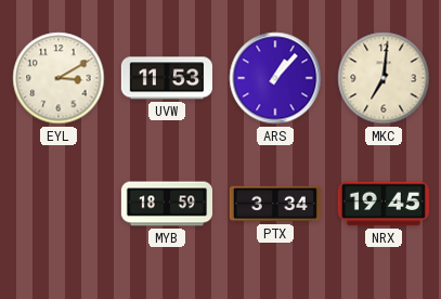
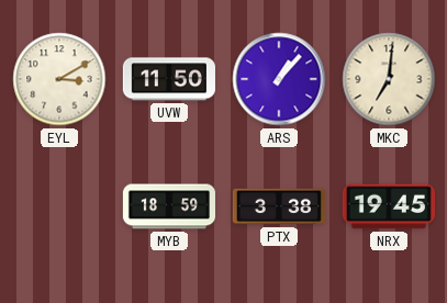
UVW: 11:53 -> 11:50 (169, 79)
PTX: 3:34 -> 3:38 (279, 206)
